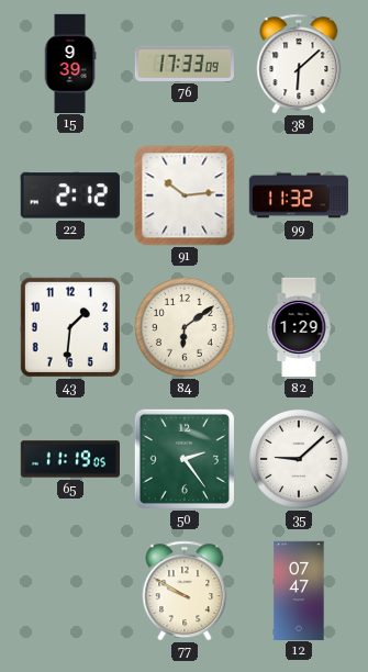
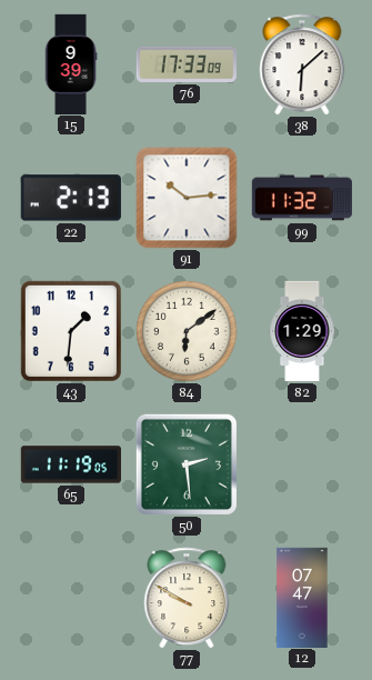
22: 2:12 -> 2:13 (71, 198)
50: 2:24 -> 2:29 (187, 464)
35: 9:08 -> none (300, 460)
